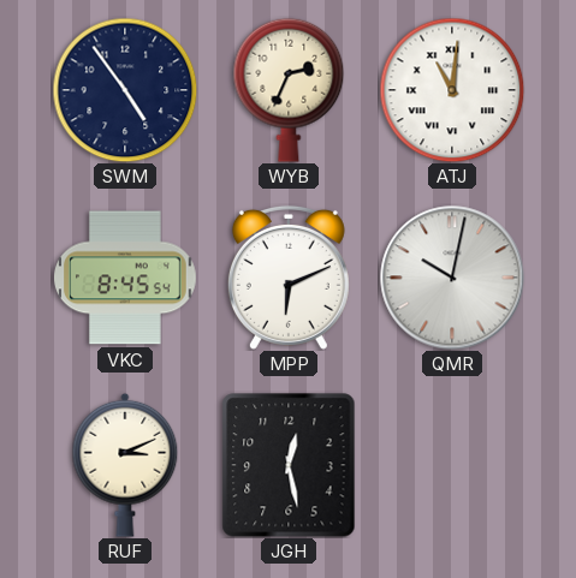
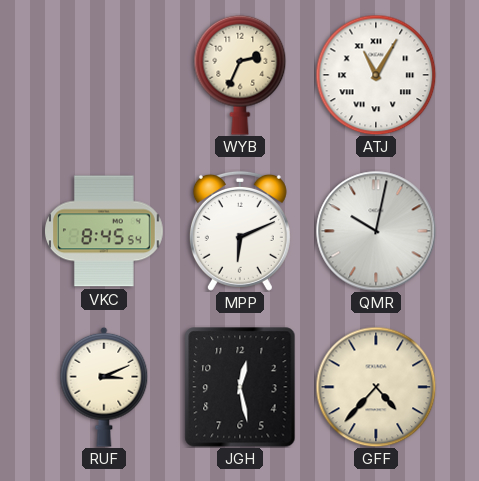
SWM: 4:54 -> none (125, 90)
ATJ: 11:01 -> 11:05 (376, 75)
GFF: none -> 4:37 (376, 387)
